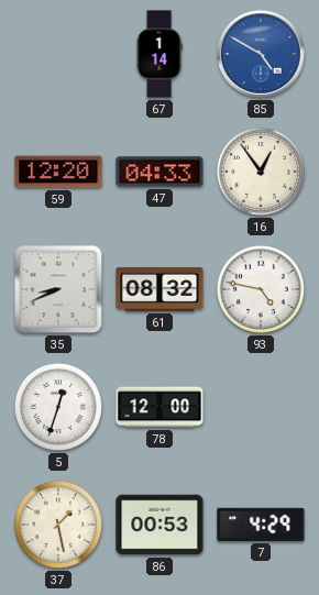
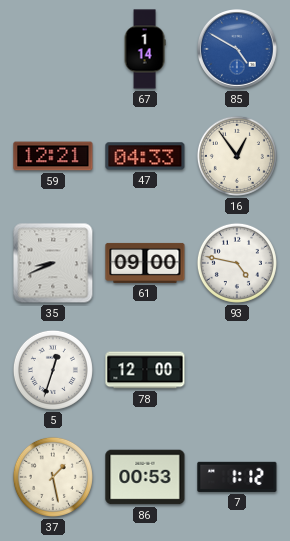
59: 12:20 -> 12:21 (53, 156)
61: 08:32 -> 09:00 (145, 263)
7: 4:29 -> 1:12 (237, 477)
